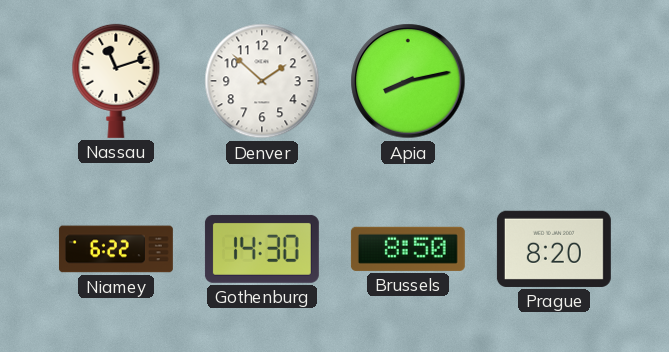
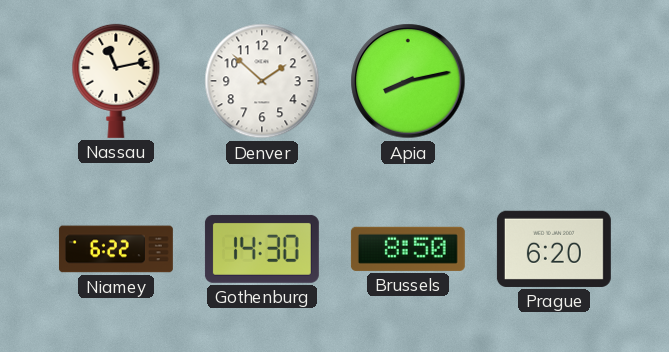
Nassau: 11:12 -> 11:13 (116, 81)
Prague: 8:20 -> 6:20 (554, 249)
